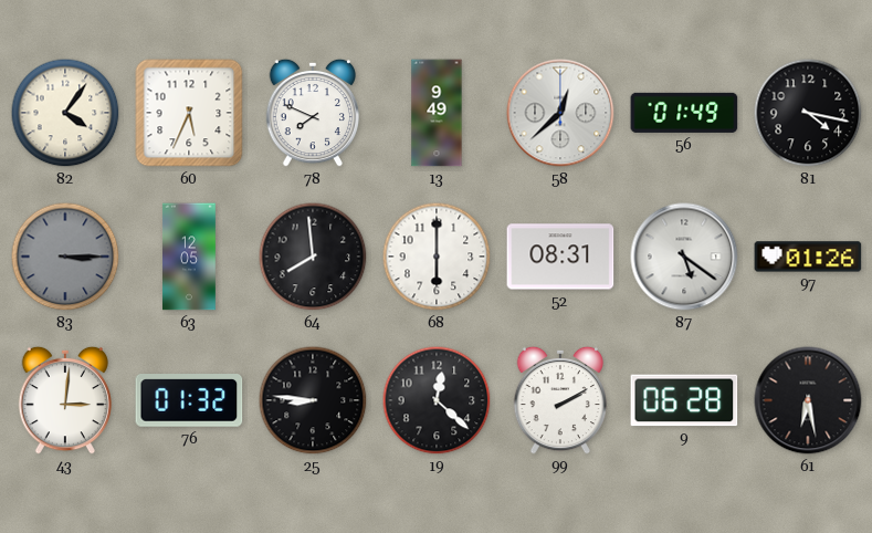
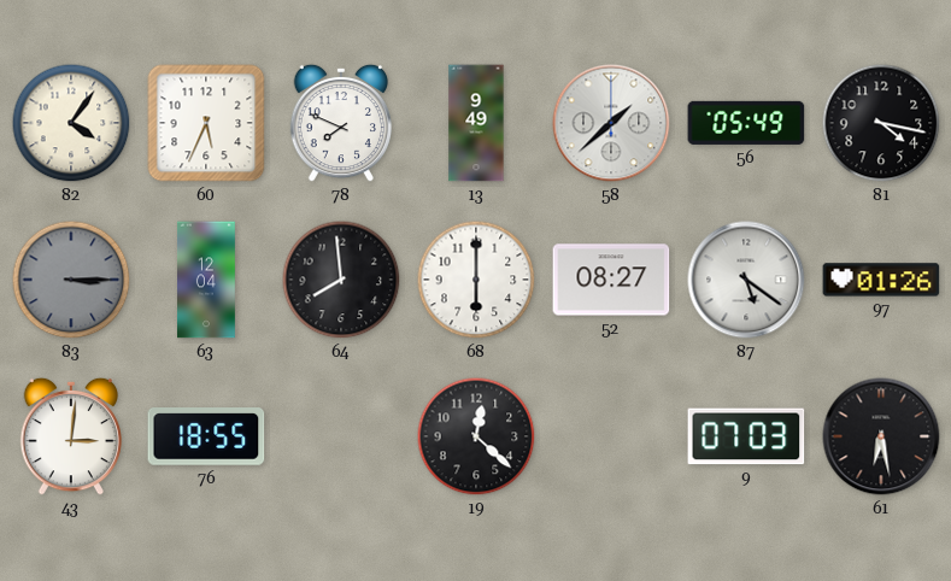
58: 12:38 -> 1:38 (611, 123)
56: 01:49 -> 05:49 (746, 123)
63: 12:05 -> 12:04 (207, 280)
52: 08:31 -> 08:27 (611, 280)
76: 01:32 -> 18:55 (206, 438)
25: 8:46 -> none (313, 400)
99: 2:10 -> none (560, 400)
9: 06:28 -> 07:03 (746, 436)
